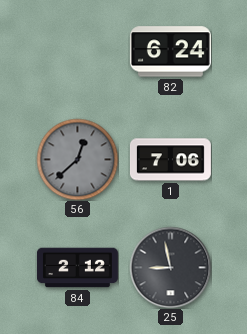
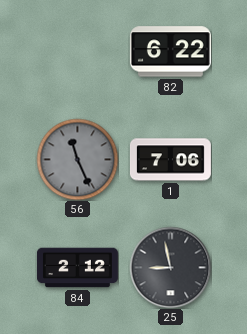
82: 6:24 -> 6:22 (170, 52)
56: 12:38 -> 11:26 (77, 159)
